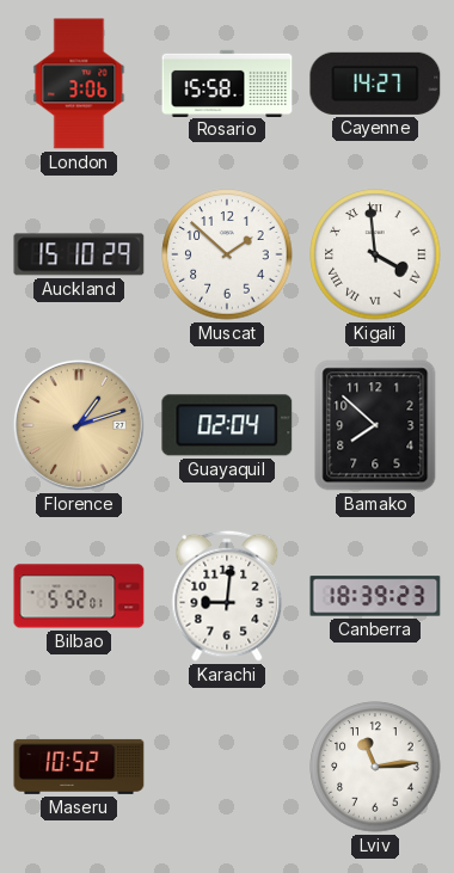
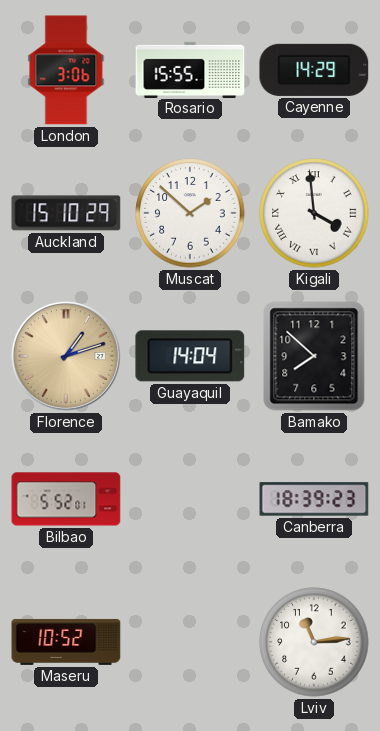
Rosario: 15:58 -> 15:55 (190, 69)
Cayenne: 14:27 -> 14:29 (314, 70)
Guayaquil: 02:04 -> 14:04 (190, 356)
Karachi: 9:01 -> none (227, 596)
